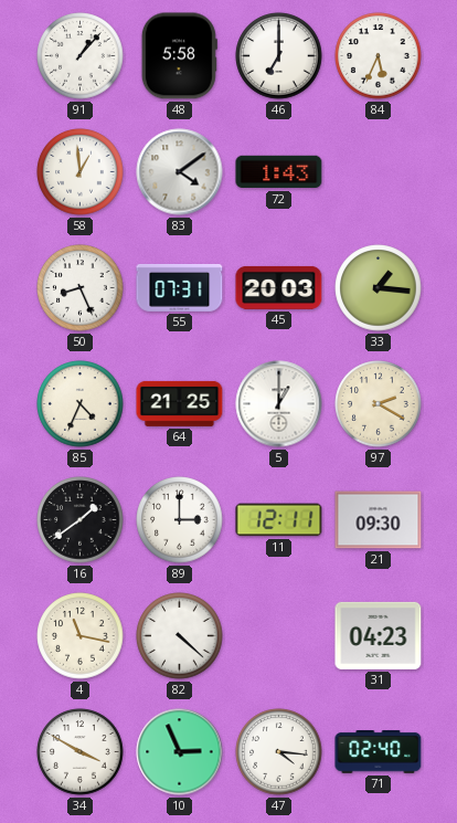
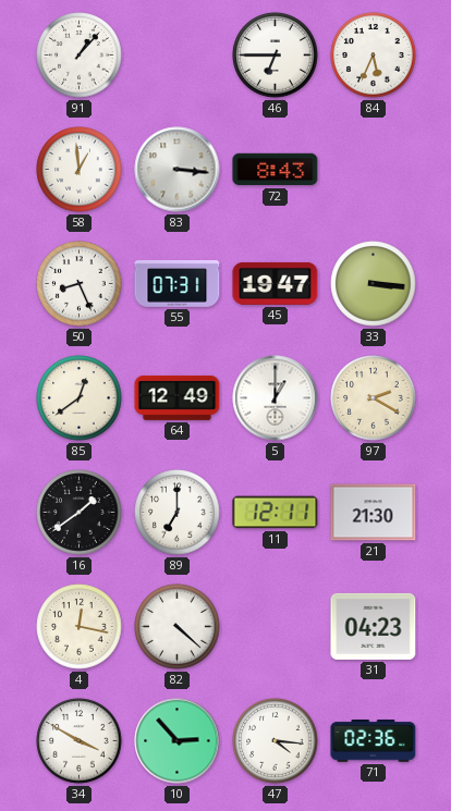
48: 5:58 -> none (179, 56)
46: 7:00 -> 6:45 (276, 56)
83: 4:09 -> 3:16 (178, 170)
72: 1:43 -> 8:43 (276, 170)
45: 20:03 -> 19:47 (276, 283)
33: 1:16 -> 3:16 (374, 284)
85: 4:34 -> 12:39 (80, 398)
64: 21:25 -> 12:49 (178, 397)
89: 3:00 -> 7:00 (178, 513)
21: 09:30 -> 21:30 (374, 513)
4: 11:17 -> 12:17 (80, 627)
10: 2:56 -> 2:53 (178, 741)
71: 02:40 -> 02:36 (374, 741)
